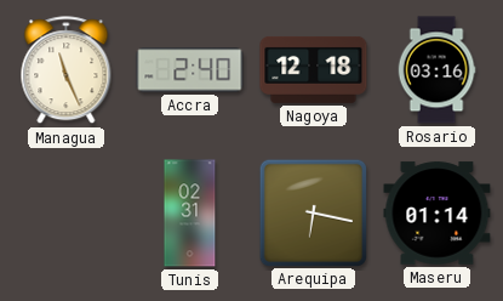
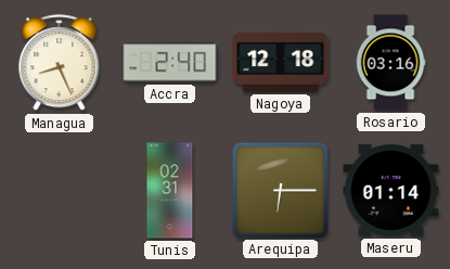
Managua: 11:26 -> 8:26 (60, 63)
Arequipa: 6:17 -> 6:15 (280, 190)
